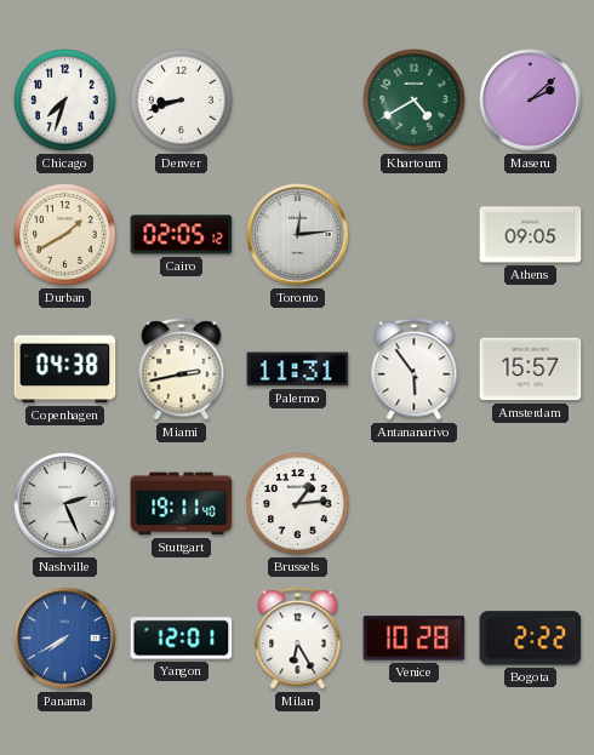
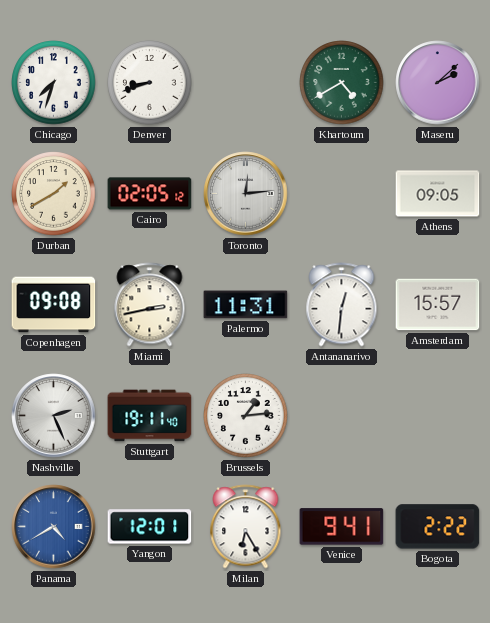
Copenhagen: 04:38 -> 09:08 (54, 305)
Antananarivo: 5:54 -> 12:31 (342, 305)
Panama: 7:40 -> 4:40 (54, 527)
Venice: 10:28 -> 9:41 (342, 527)
